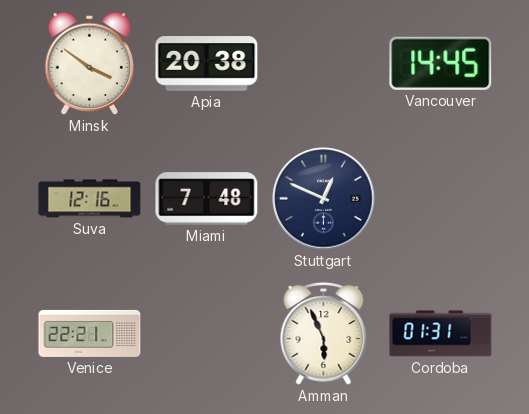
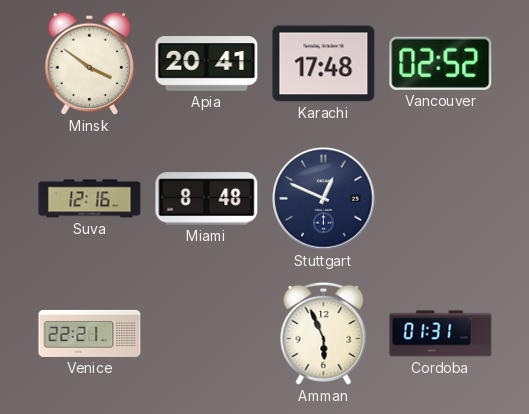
Apia: 20:38 -> 20:41 (207, 64)
Karachi: none -> 17:48 (324, 64)
Vancouver: 14:45 -> 02:52 (441, 63)
Miami: 7:48 -> 8:48 (207, 199)
